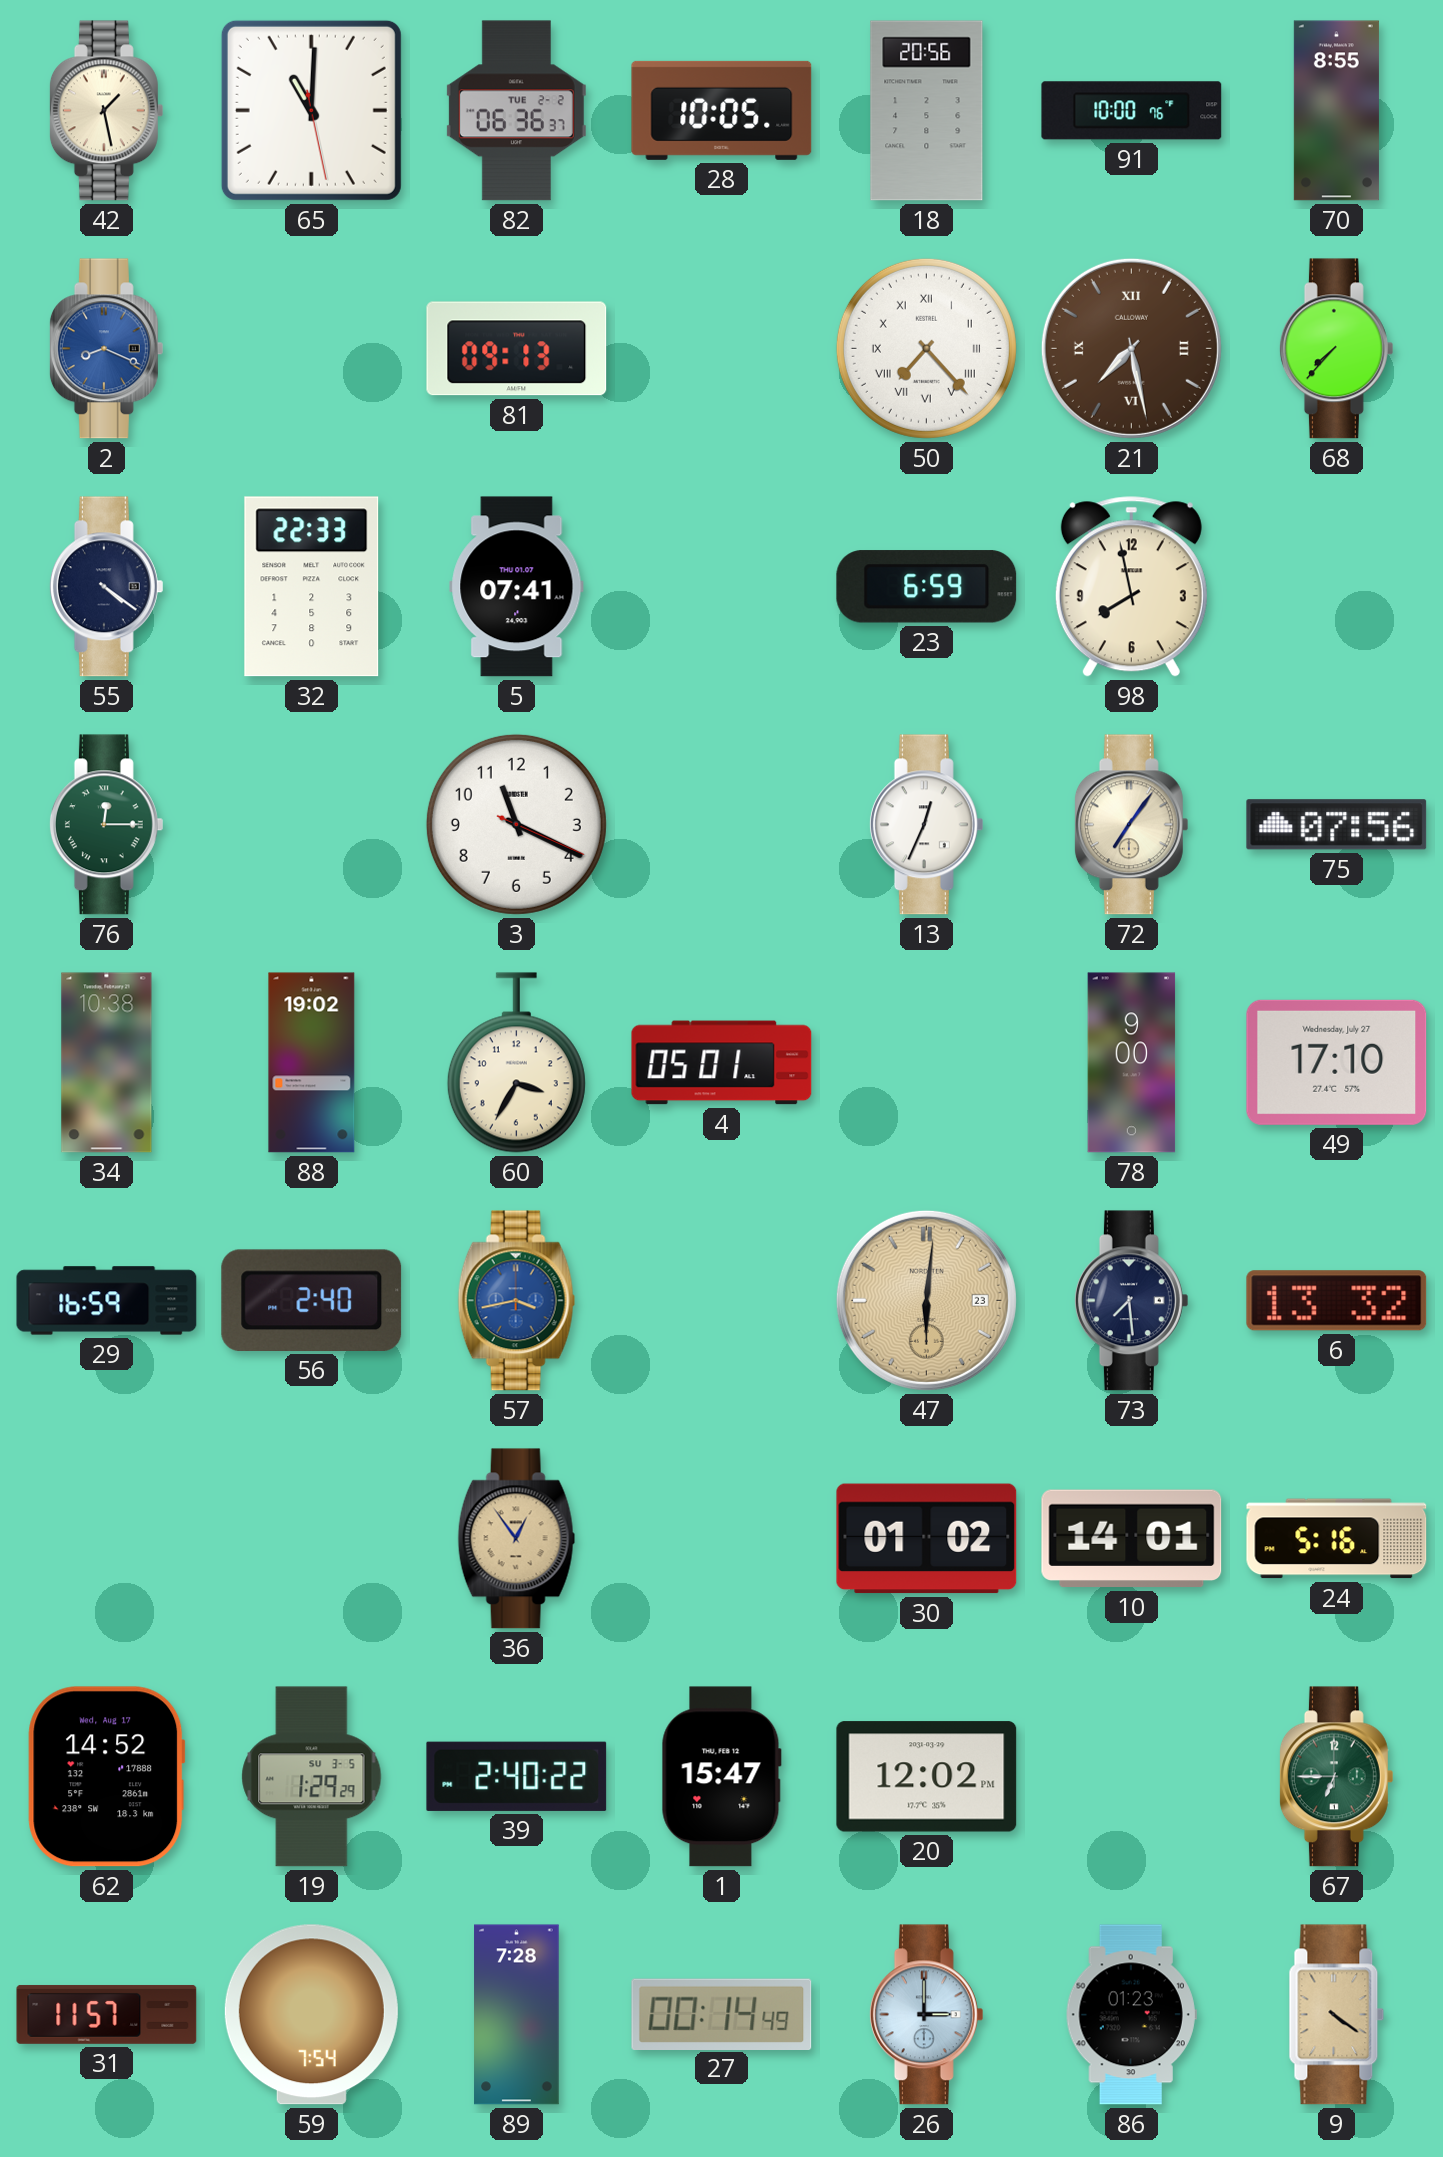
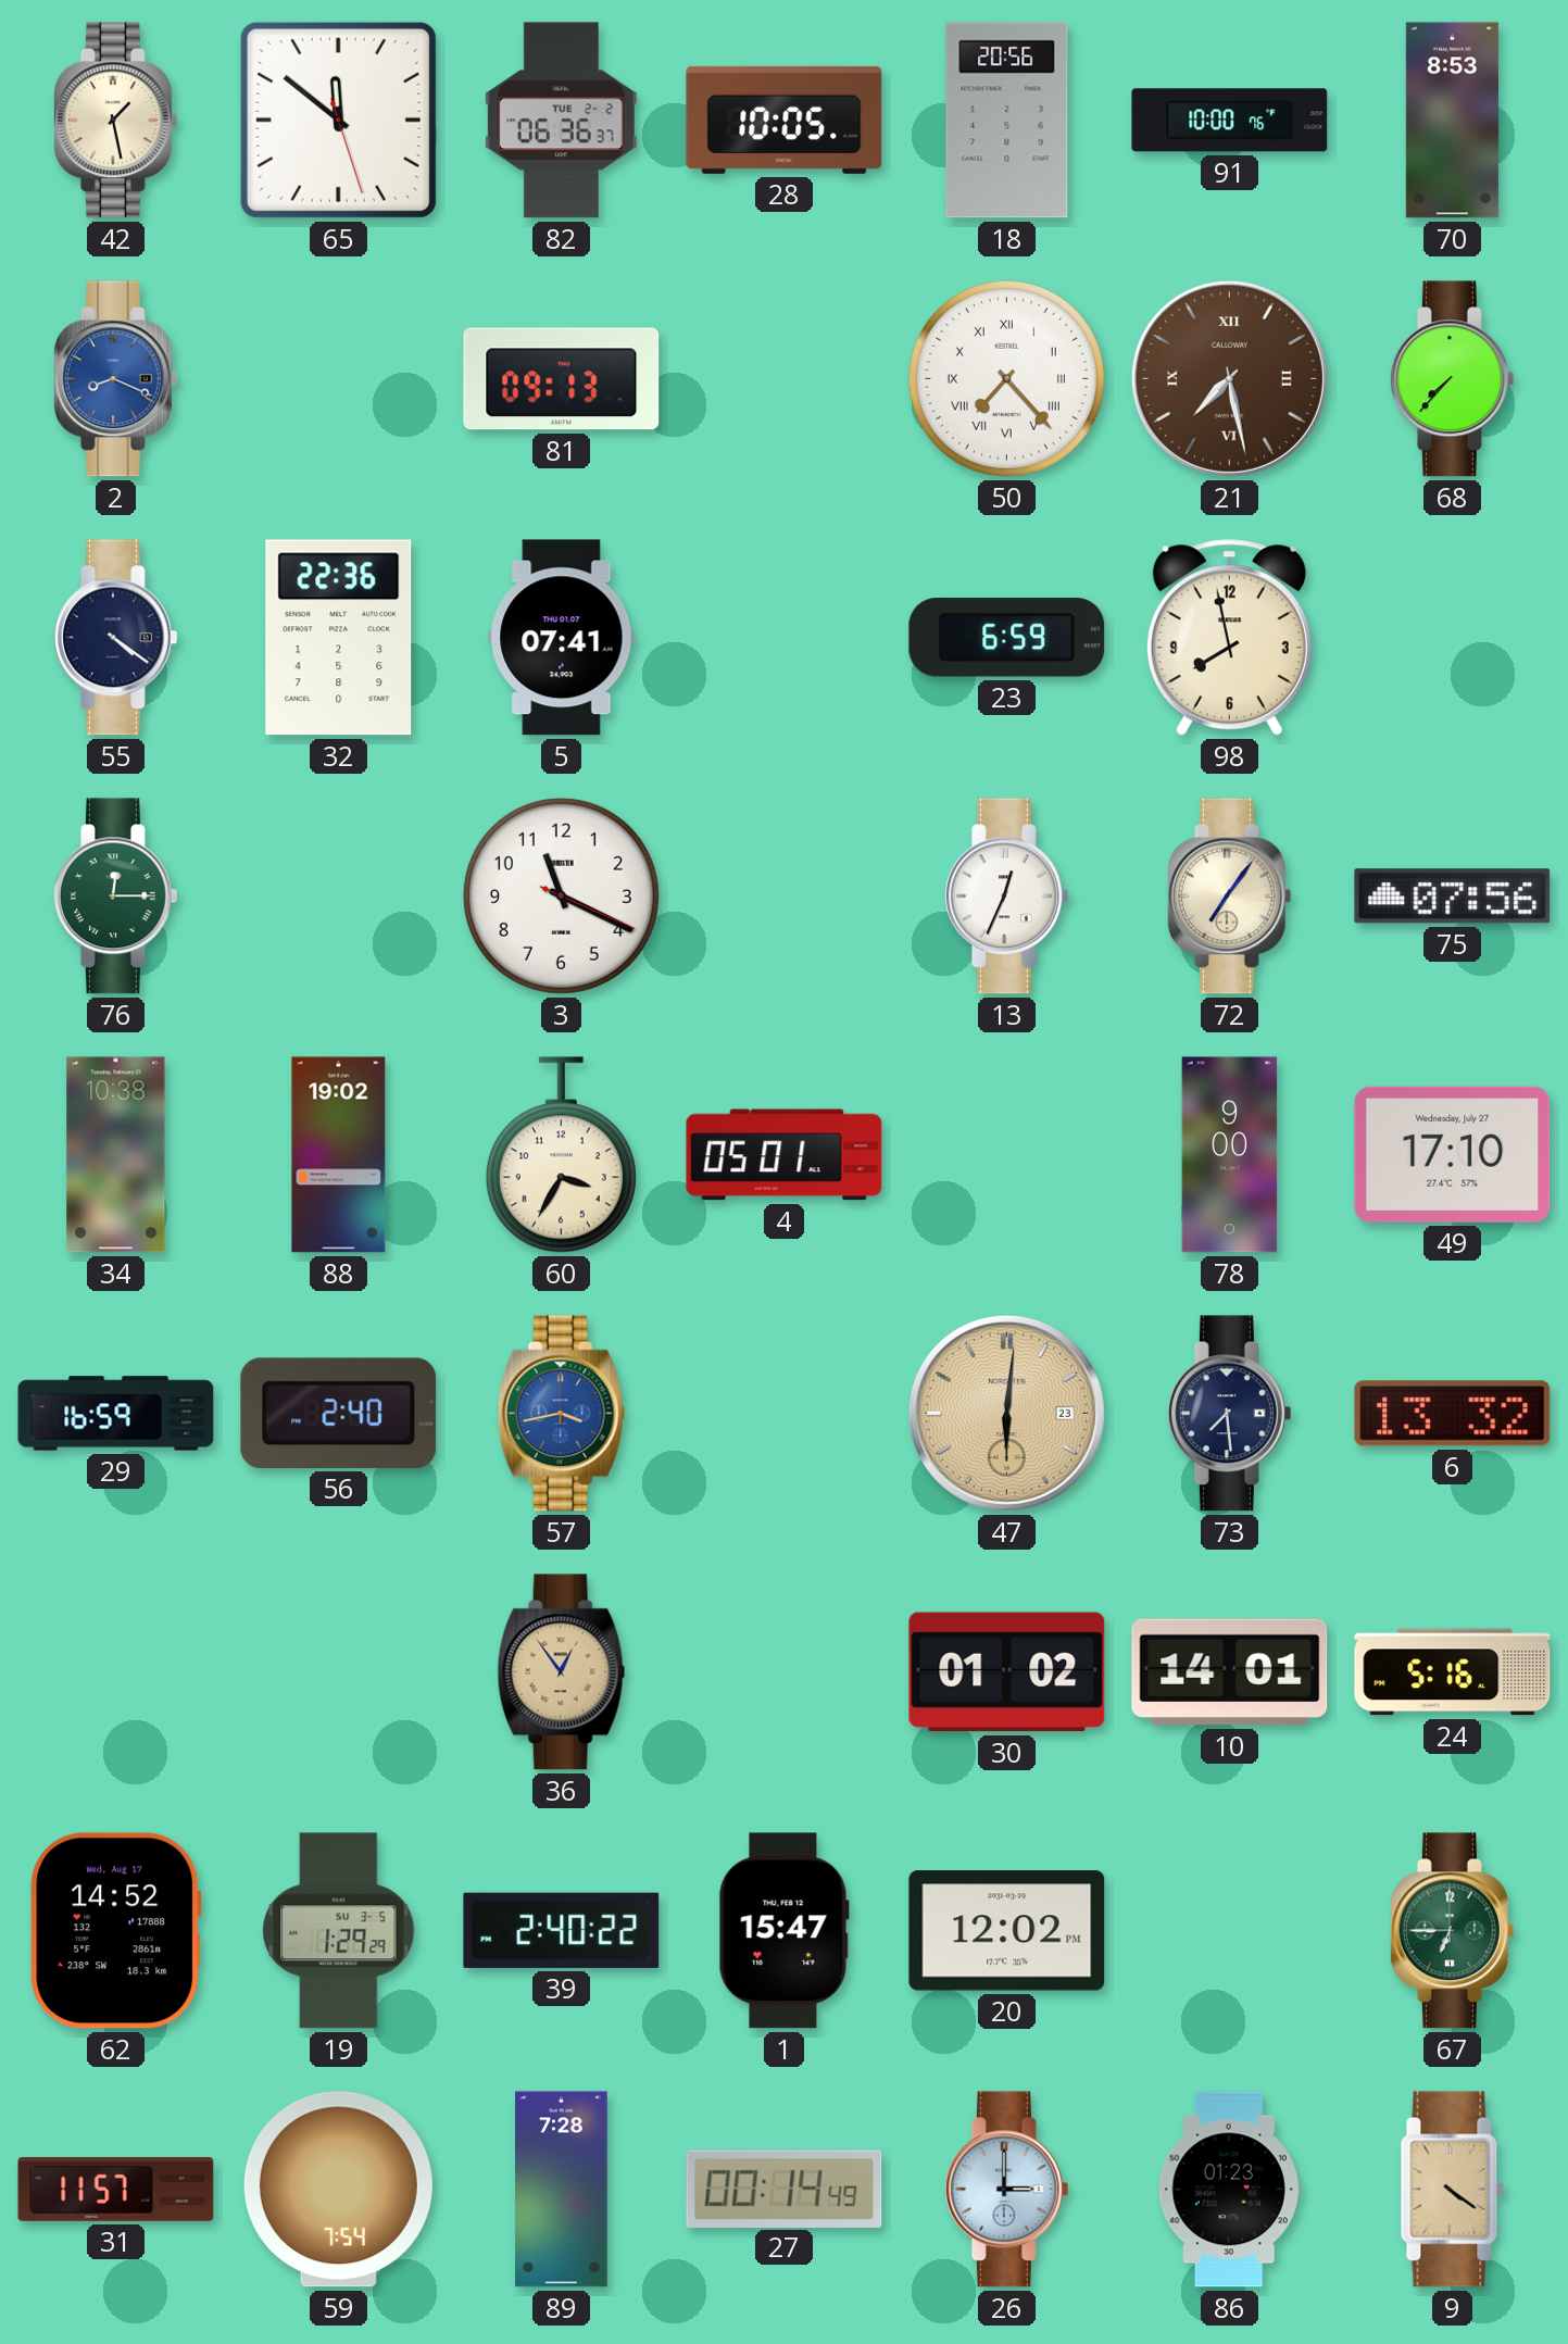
65: 11:00 -> 11:51 (338, 120)
70: 8:55 -> 8:53 (1452, 121)
32: 22:33 -> 22:36 (339, 638)
